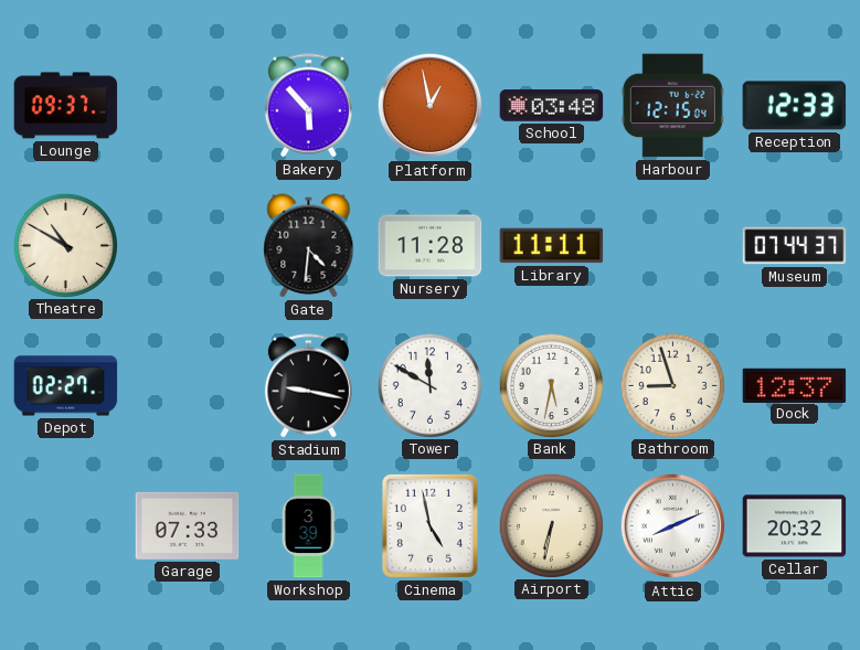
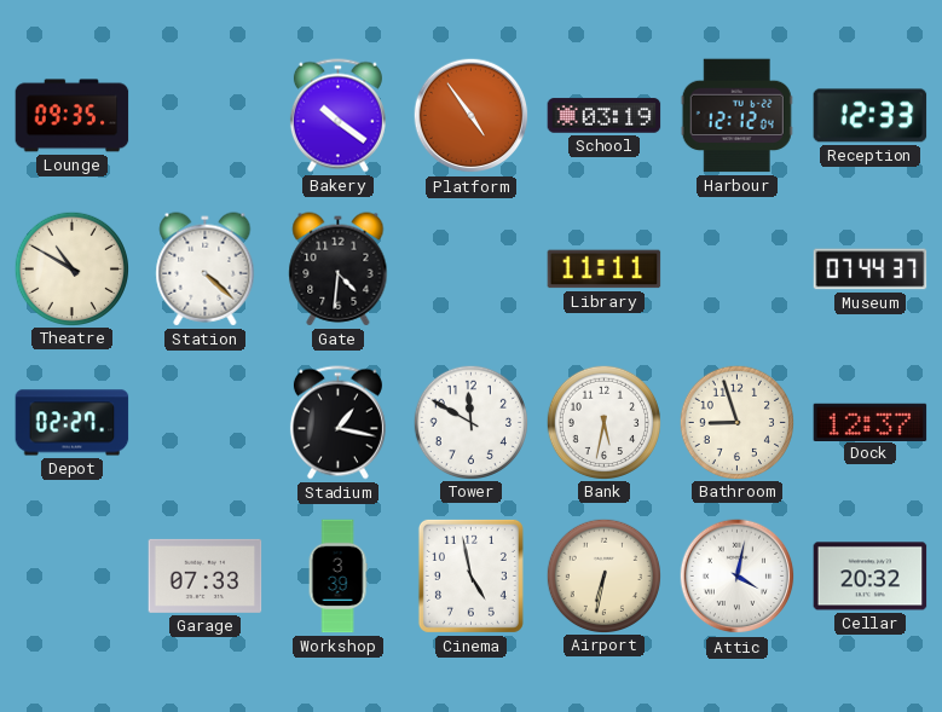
Lounge: 09:37 -> 09:35 (73, 116)
Bakery: 5:53 -> 10:21 (337, 116)
Platform: 12:58 -> 4:54 (472, 116)
School: 03:48 -> 03:19 (605, 116)
Harbour: 12:15 -> 12:12 (736, 116)
Station: none -> 4:22 (206, 270)
Nursery: 11:28 -> none (431, 246)
Stadium: 9:17 -> 1:17 (337, 423)
Attic: 8:11 -> 4:02 (738, 577)
